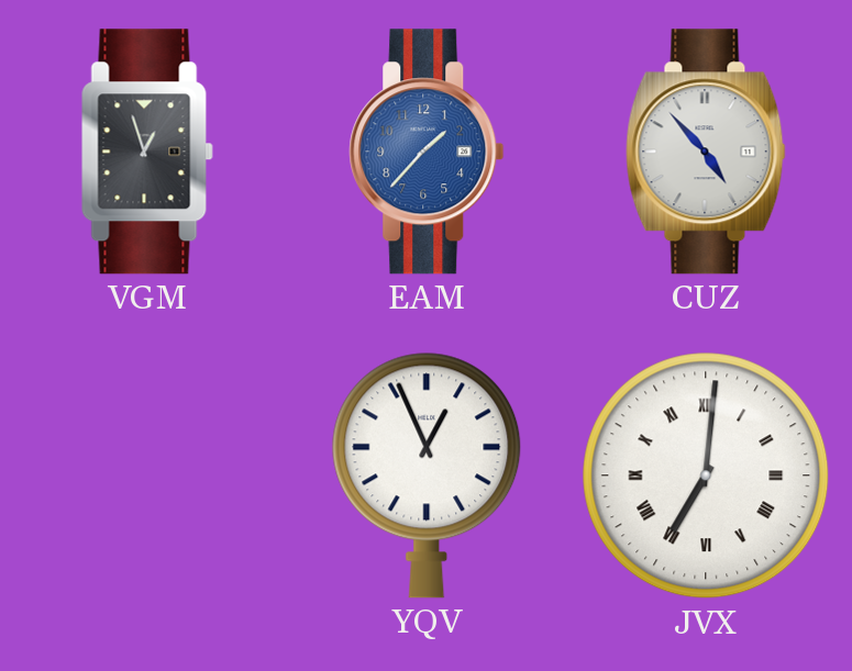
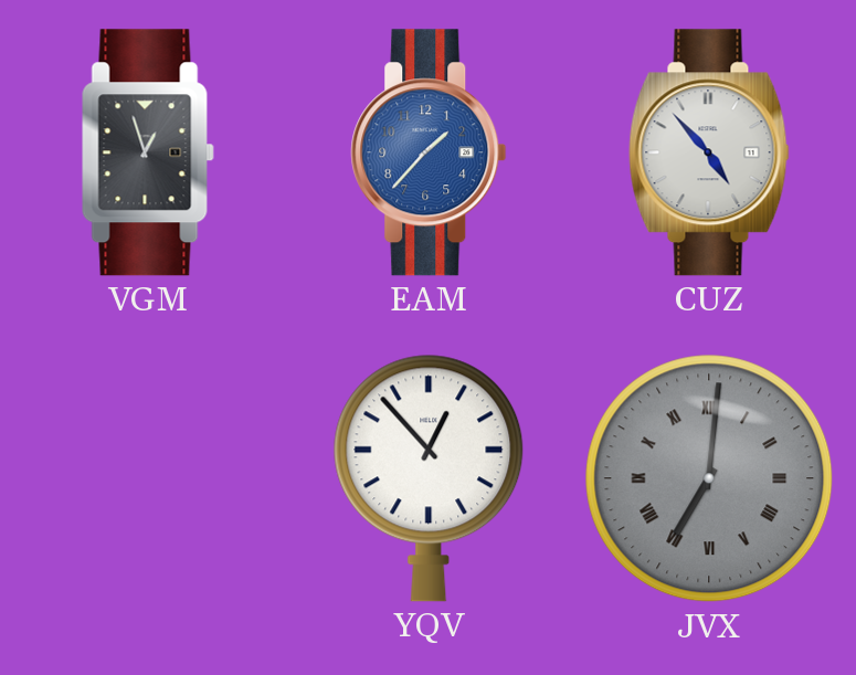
YQV: 12:56 -> 12:53 (429, 478)
JVX dial: white -> grey (709, 478)
